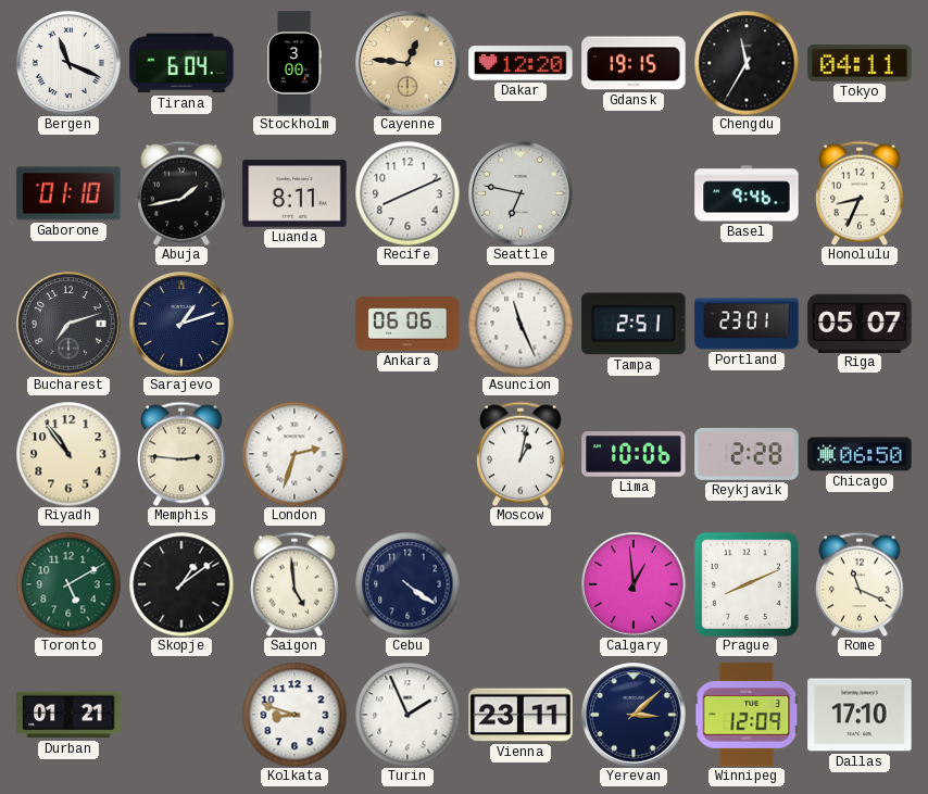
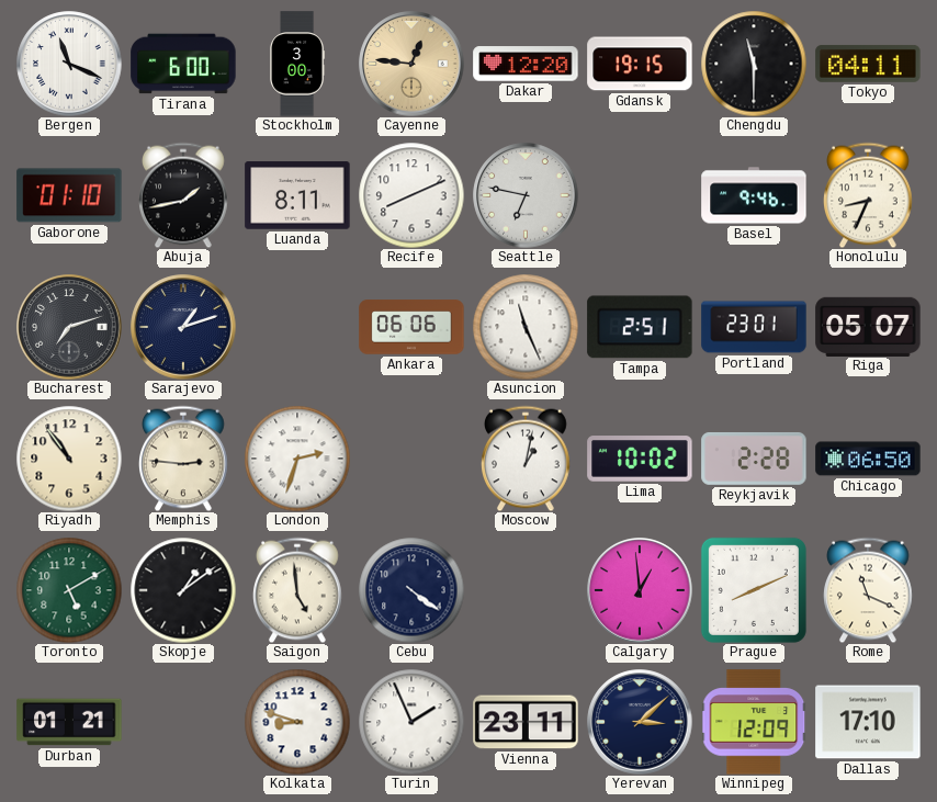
Tirana: 6:04 -> 6:00 (183, 64)
Chengdu: 11:35 -> 11:30 (754, 64)
Lima: 10:06 -> 10:02 (640, 459)
